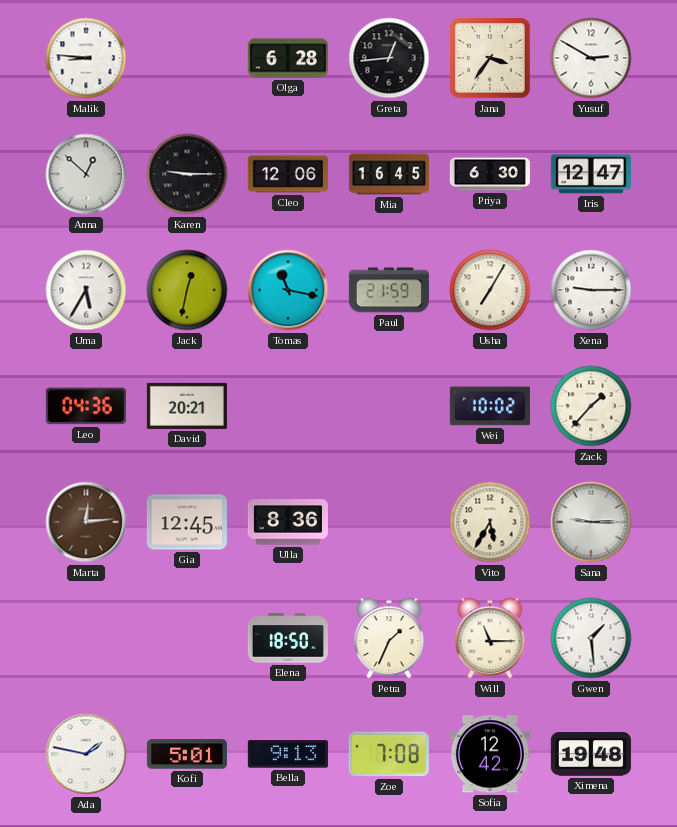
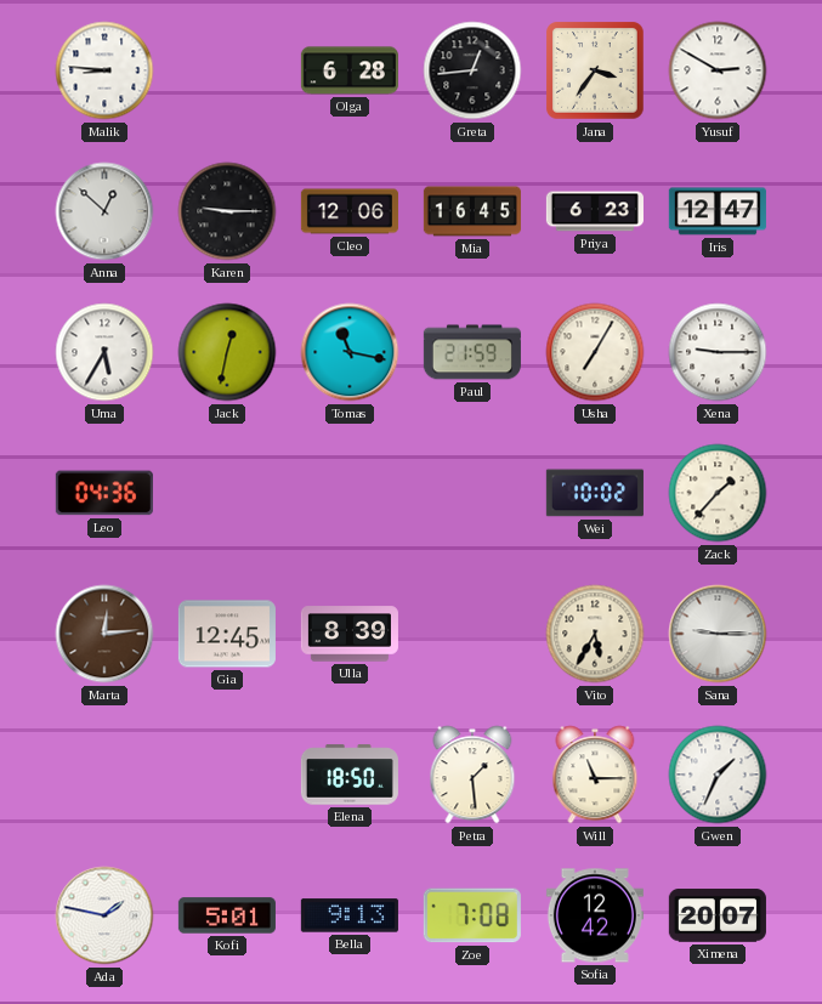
Priya: 6:30 -> 6:23 (595, 211)
David: 20:21 -> none (187, 406)
Ulla: 8:36 -> 8:39 (350, 634)
Petra: 1:34 -> 1:29 (472, 775)
Gwen: 1:29 -> 1:34 (718, 775)
Ximena: 19:48 -> 20:07 (718, 915)
